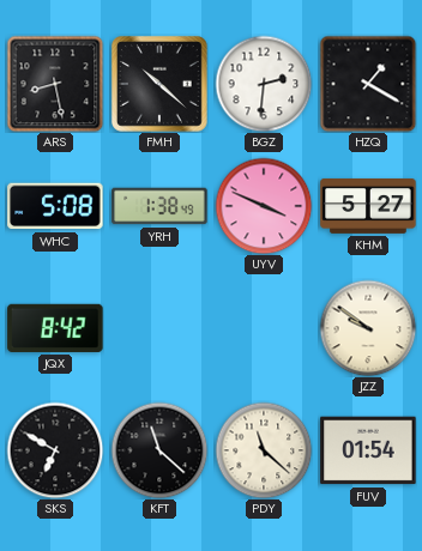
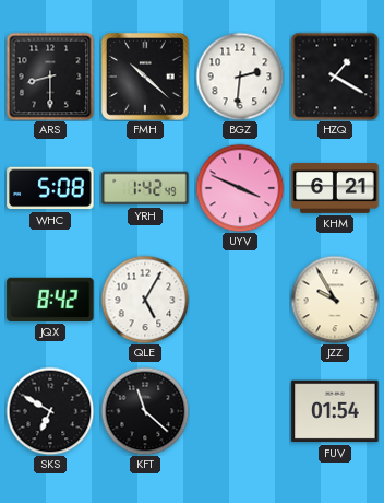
ARS: 8:28 -> 8:30 (50, 77)
YRH: 1:38 -> 1:42 (145, 188)
KHM: 5:27 -> 6:21 (335, 188)
QLE: none -> 5:05 (145, 300)
JZZ: 9:51 -> 9:55 (335, 300)
PDY: 11:22 -> none (264, 450)
